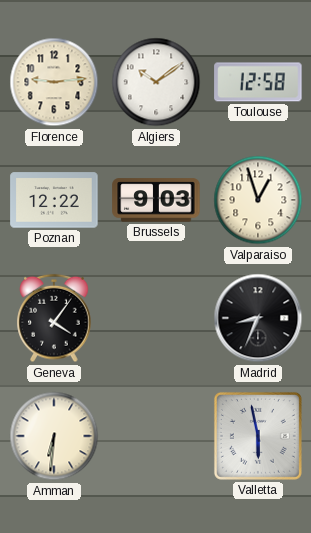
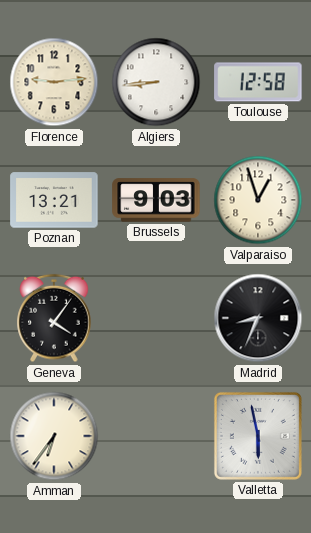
Algiers: 10:09 -> 8:44 (156, 82)
Poznan: 12:22 -> 13:21 (54, 200)
Amman: 6:31 -> 6:36 (54, 436)
